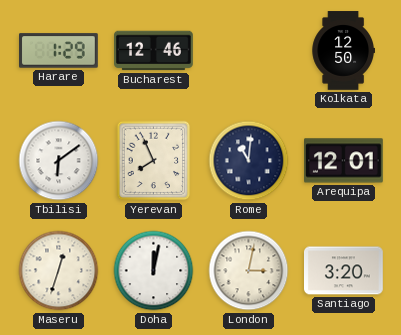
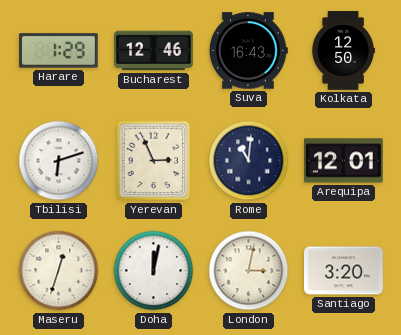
Suva: none -> 16:43 (248, 51)
Tbilisi: 6:09 -> 6:12 (59, 161)
Yerevan: 7:56 -> 2:56 (154, 161)
